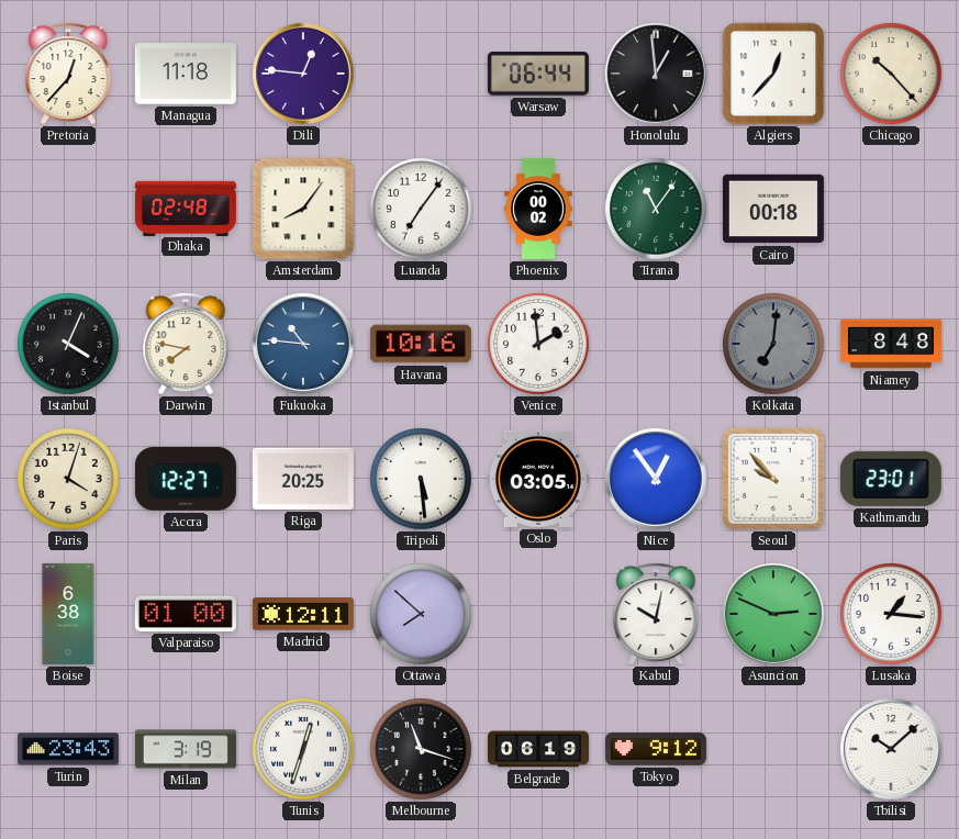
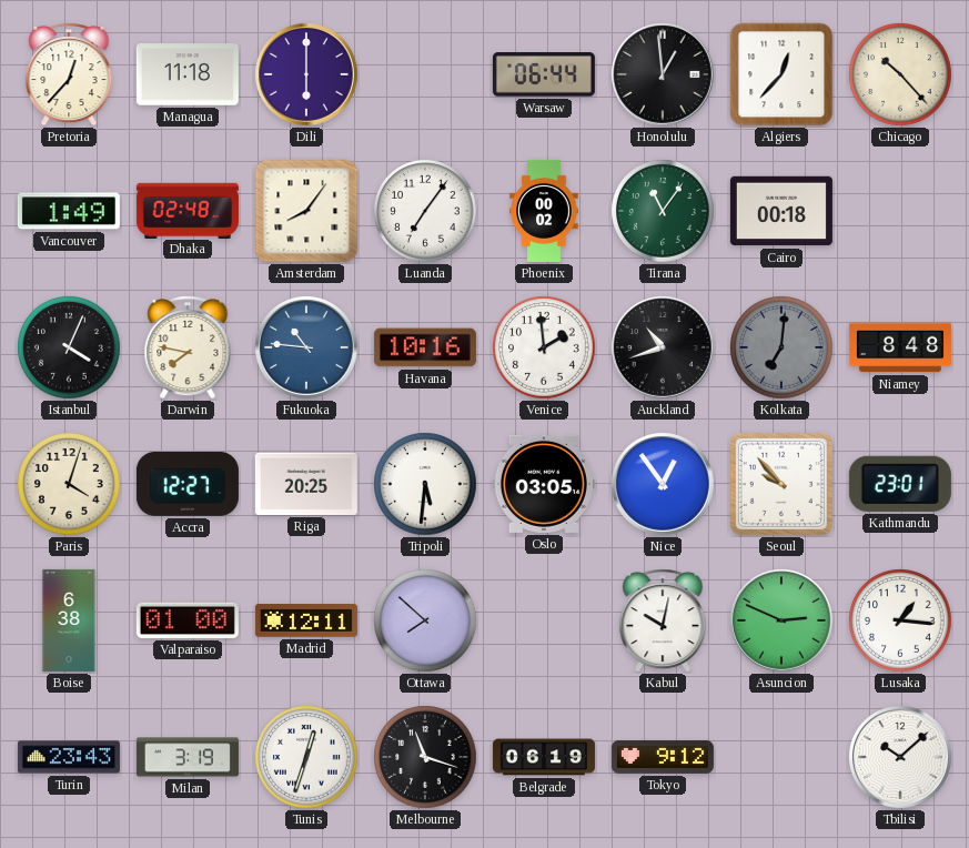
Dili: 12:46 -> 6:00 (307, 75)
Vancouver: none -> 1:49 (69, 211)
Auckland: none -> 10:42 (664, 349)
Tripoli: 5:29 -> 5:31 (425, 484)
